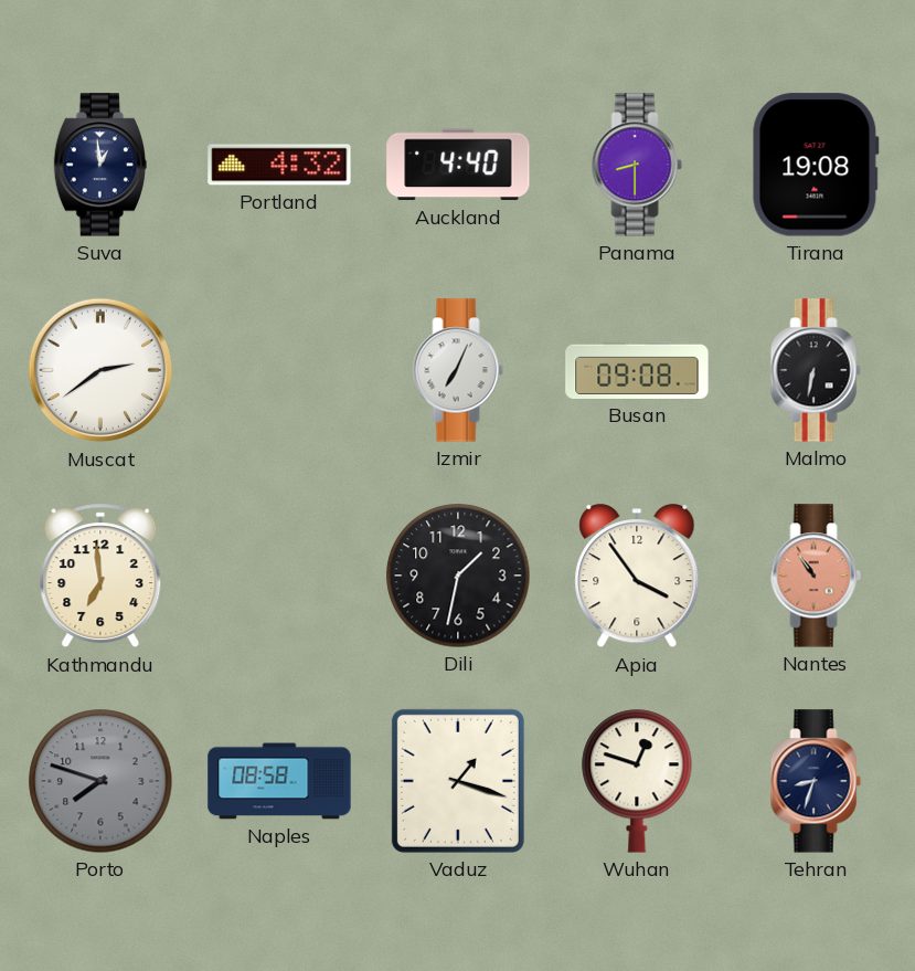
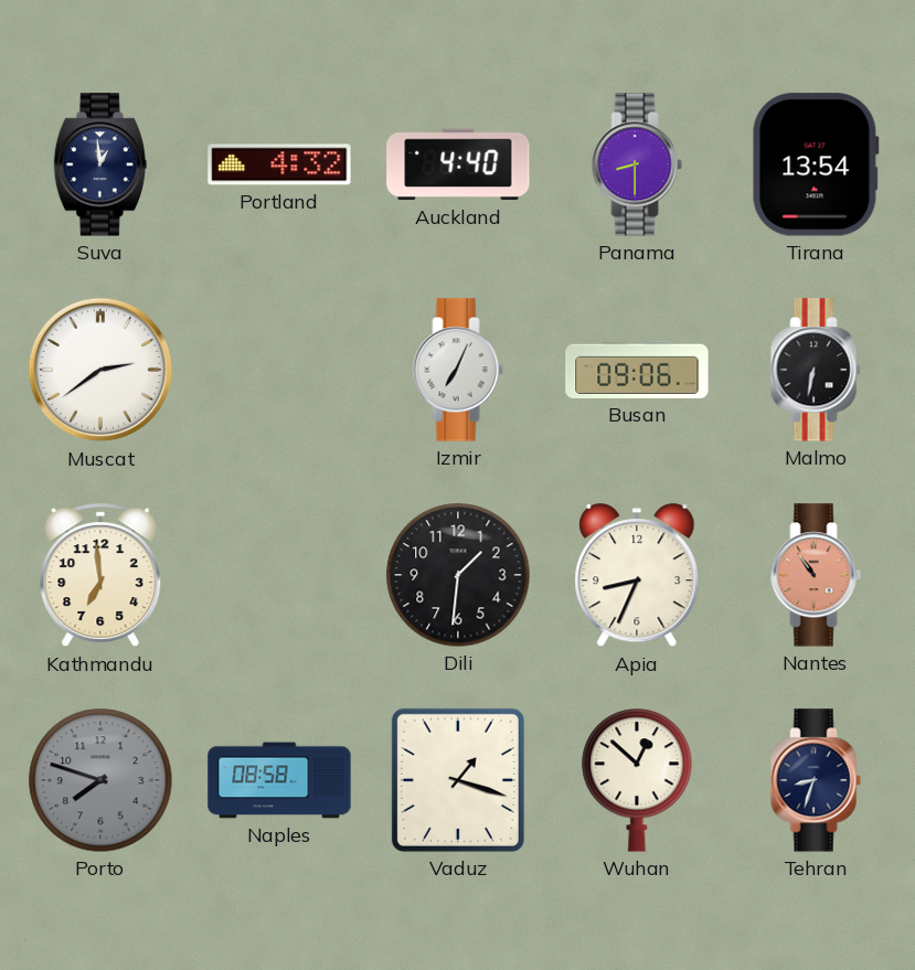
Tirana: 19:08 -> 13:54 (816, 164)
Busan: 09:08 -> 09:06 (637, 370)
Dili: 1:32 -> 1:31 (458, 575)
Apia: 3:54 -> 8:34 (637, 576)
Wuhan: 12:48 -> 12:52 (637, 780)
